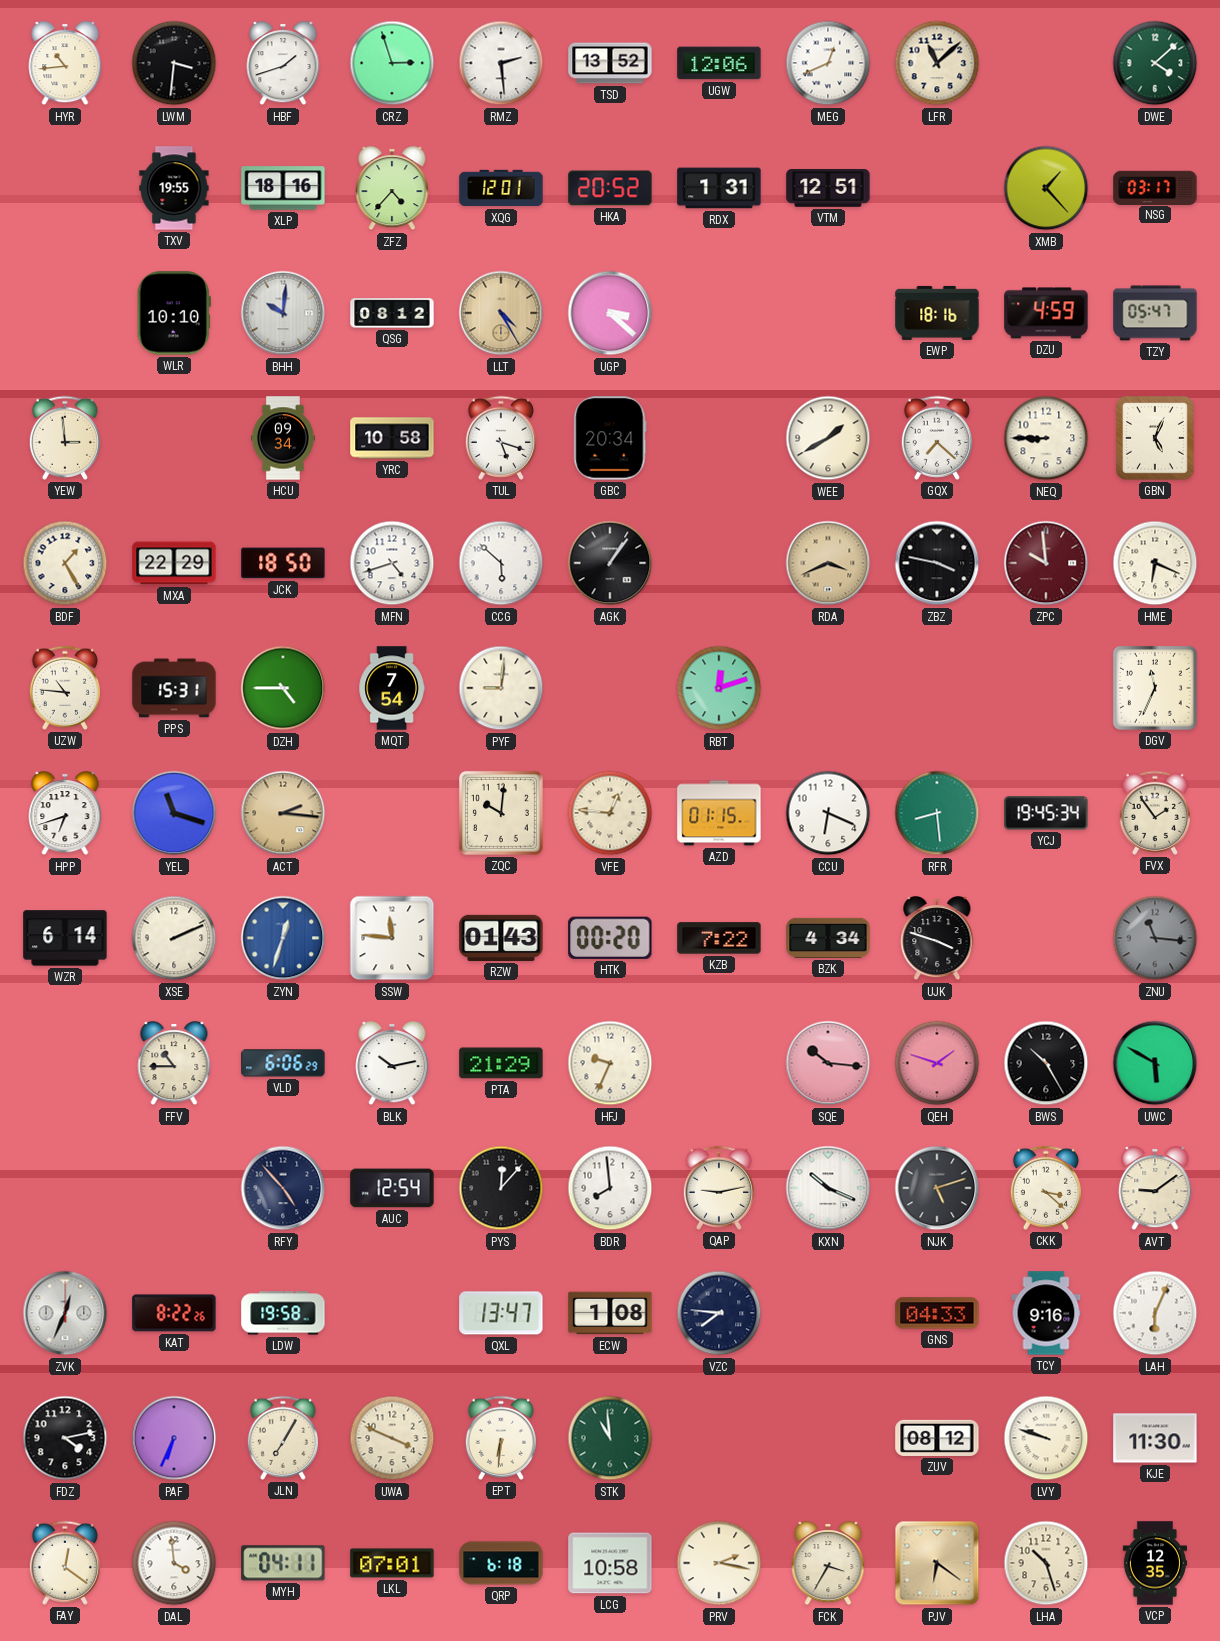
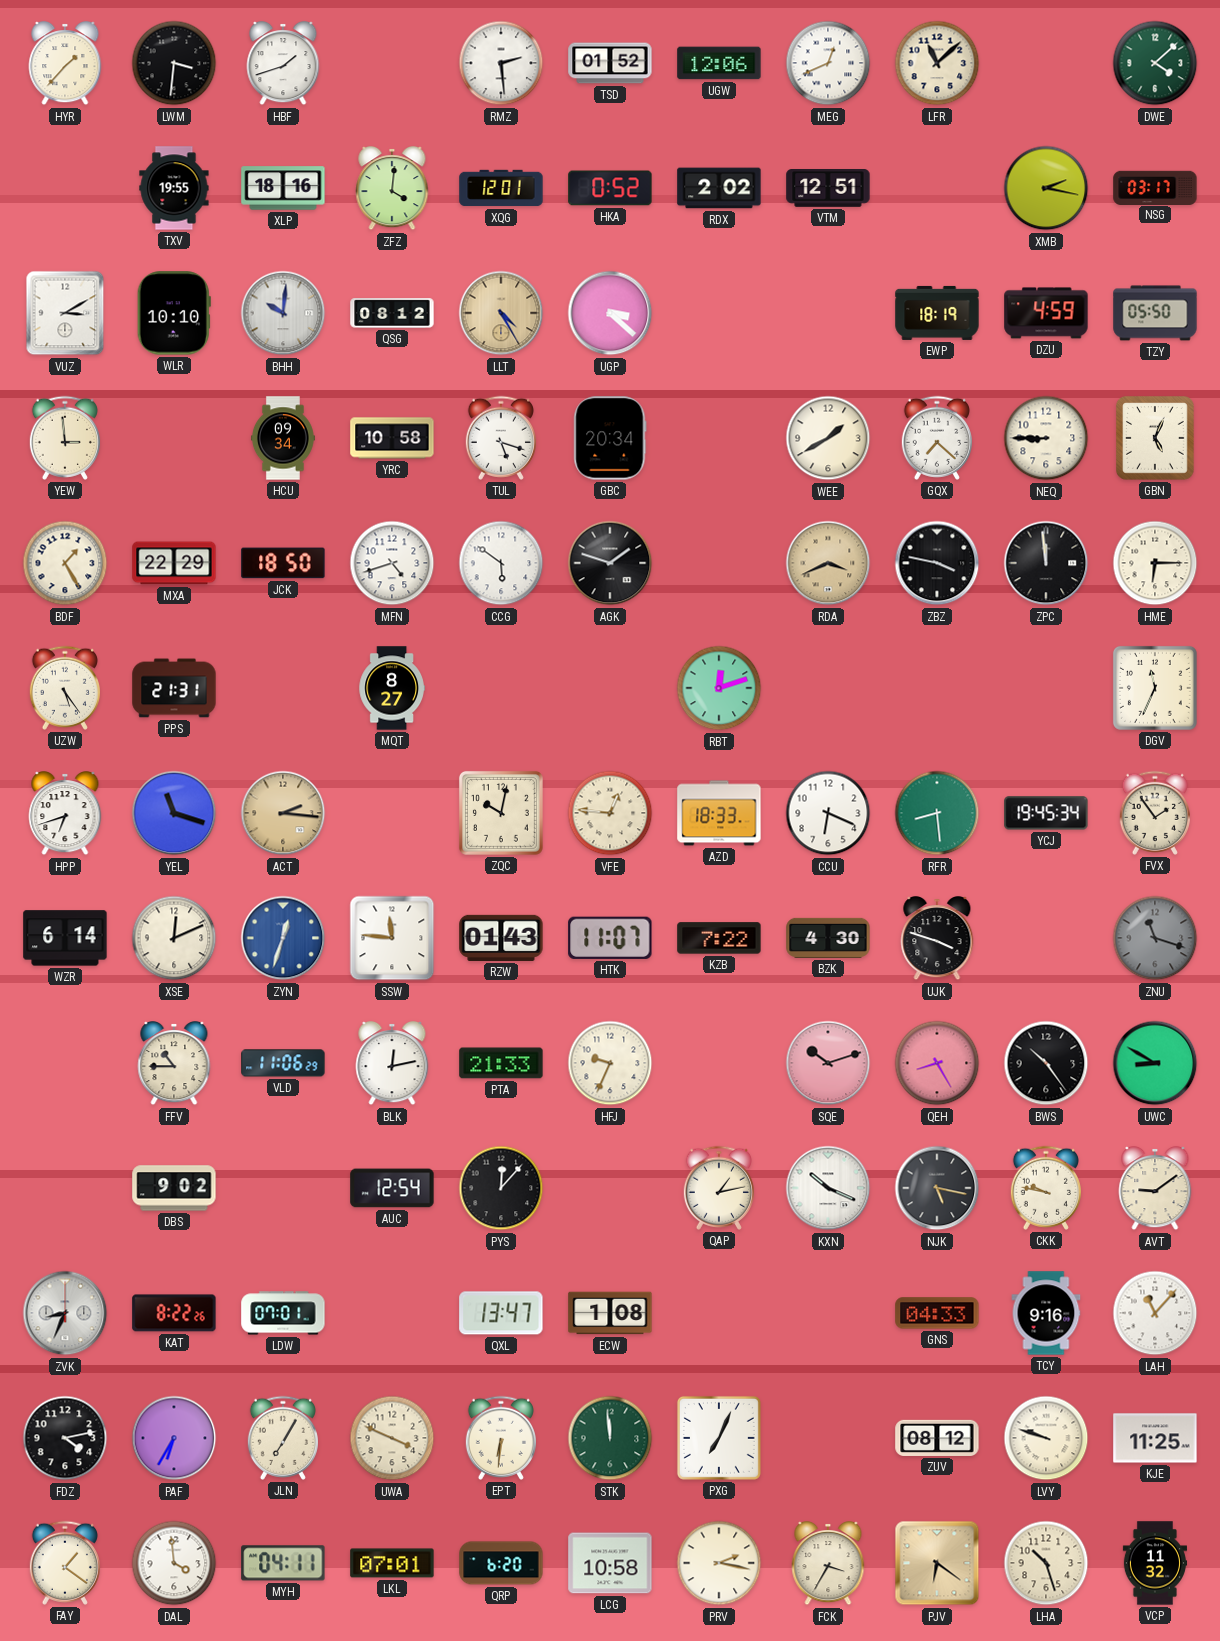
HYR: 10:44 -> 1:37 (65, 64)
CRZ: 2:57 -> none (392, 63)
TSD: 13:52 -> 01:52 (610, 63)
ZFZ: 4:37 -> 4:01 (392, 189)
HKA: 20:52 -> 0:52 (610, 188)
RDX: 1:31 -> 2:02 (719, 188)
XMB: 1:23 -> 2:17 (1046, 188)
VUZ: none -> 3:10 (65, 313)
EWP: 18:16 -> 18:19 (937, 313)
TZY: 05:47 -> 05:50 (1155, 313)
CCG: 5:52 -> 5:51 (501, 563)
AGK: 1:06 -> 1:48 (610, 563)
ZPC: 9:59 -> 11:59 (1046, 563)
ZPC dial: burgundy -> black (1046, 563)
HME: 6:19 -> 6:15 (1155, 563)
UZW: 10:46 -> 5:24 (64, 688)
PPS: 15:31 -> 21:31 (174, 688)
DZH: 4:45 -> none (283, 688)
MQT: 7:54 -> 8:27 (392, 688)
PYF: 9:01 -> none (501, 688)
ZQC: 10:01 -> 10:02 (501, 813)
AZD: 01:15 -> 18:33 (719, 813)
XSE: 2:11 -> 12:11 (174, 938)
HTK: 00:20 -> 11:07 (610, 938)
BZK: 4:34 -> 4:30 (828, 938)
ZNU: 11:16 -> 11:18 (1155, 938)
VLD: 6:06 -> 11:06 (283, 1063)
BLK: 10:13 -> 12:13 (392, 1064)
PTA: 21:29 -> 21:33 (501, 1063)
SQE: 10:16 -> 10:12 (828, 1063)
QEH: 1:48 -> 8:25 (937, 1063)
BWS: 10:25 -> 10:24 (1046, 1063)
UWC: 5:50 -> 8:50 (1155, 1063)
DBS: none -> 9:02 (174, 1188)
RFY: 4:53 -> none (283, 1188)
BDR: 7:59 -> none (610, 1188)
QAP: 9:13 -> 1:13 (718, 1188)
NJK: 5:12 -> 5:17 (937, 1188)
CKK: 3:22 -> 9:47 (1045, 1188)
ZVK: 12:34 -> 8:34 (65, 1313)
LDW: 19:58 -> 07:01 (283, 1313)
VZC: 7:46 -> none (719, 1313)
LAH: 6:04 -> 11:07 (1155, 1313)
PAF: 6:34 -> 6:35 (174, 1438)
STK: 10:59 -> 11:59 (610, 1438)
PXG: none -> 7:04 (719, 1438)
KJE: 11:30 -> 11:25 (1155, 1438)
FAY: 12:21 -> 1:21 (64, 1563)
QRP: 6:18 -> 6:20 (501, 1563)
VCP: 12:35 -> 11:32 (1154, 1563)
